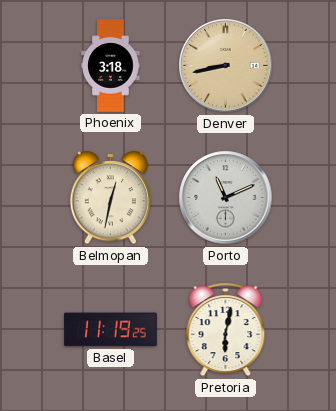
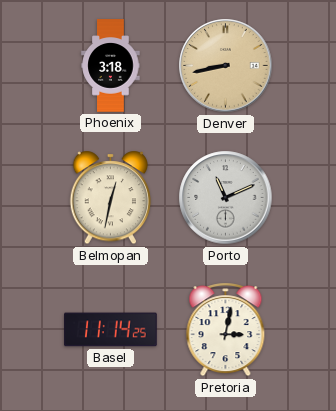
Basel: 11:19 -> 11:14 (111, 330)
Pretoria: 6:02 -> 3:02 (226, 330)
